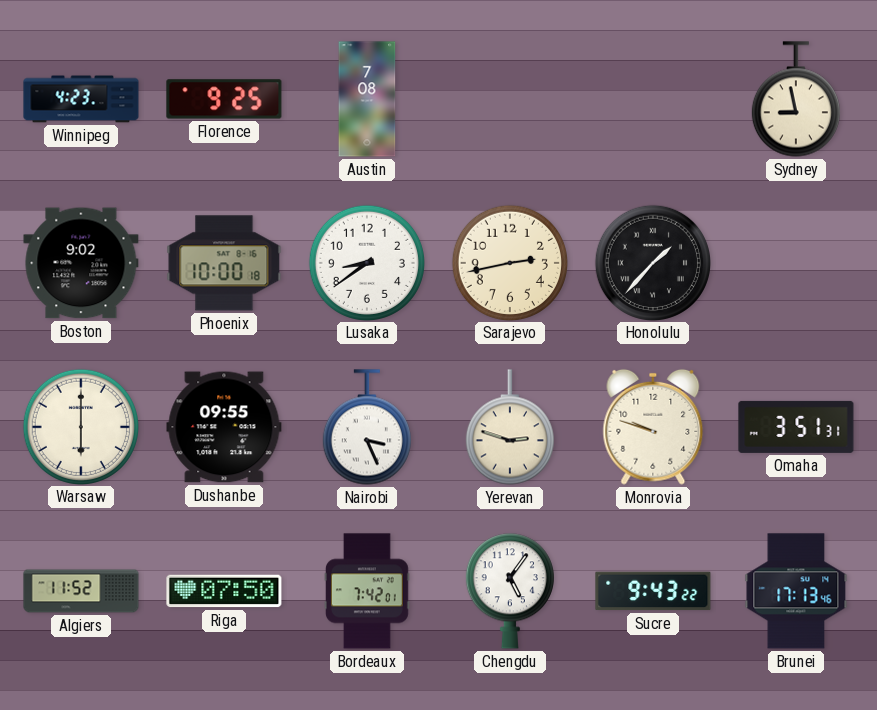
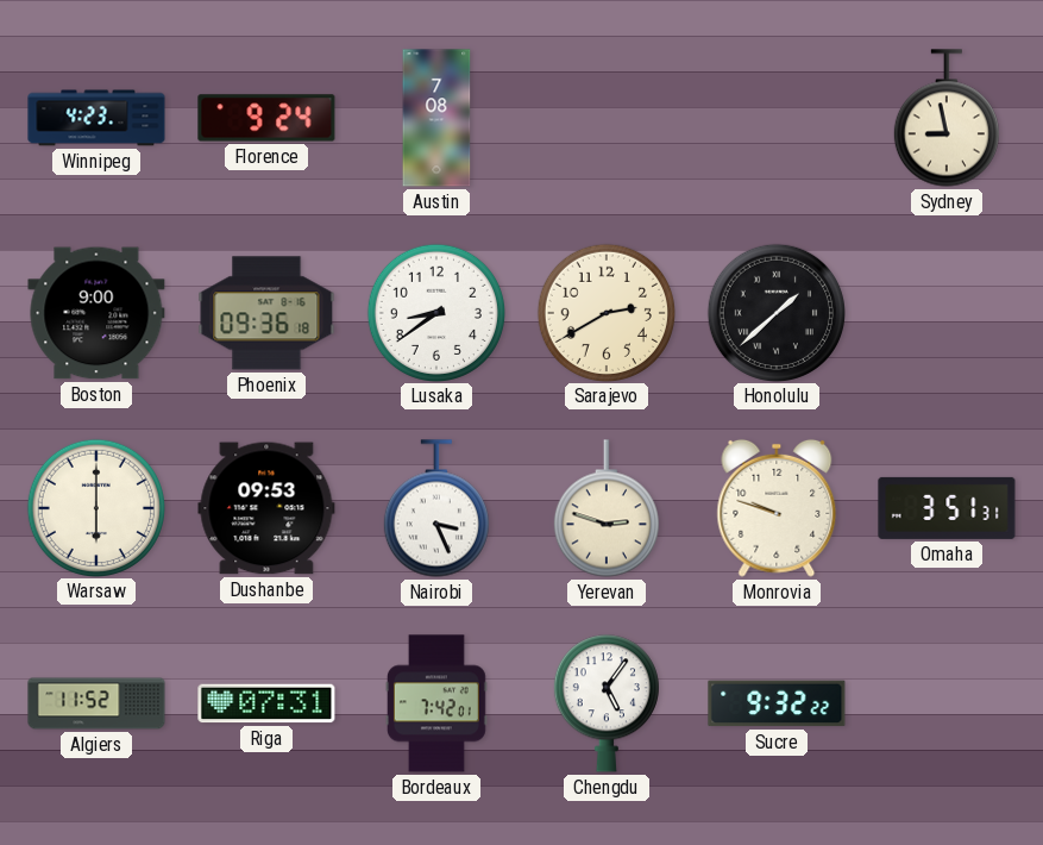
Florence: 9:25 -> 9:24 (266, 118)
Boston: 9:02 -> 9:00 (96, 313)
Phoenix: 10:00 -> 09:36 (266, 313)
Sarajevo: 2:43 -> 2:40 (605, 312)
Honolulu: 1:37 -> 1:38 (775, 312)
Dushanbe: 09:55 -> 09:53 (266, 508)
Riga: 07:50 -> 07:31 (266, 703)
Sucre: 9:43 -> 9:32 (777, 703)
Brunei: 17:13 -> none (796, 591)
